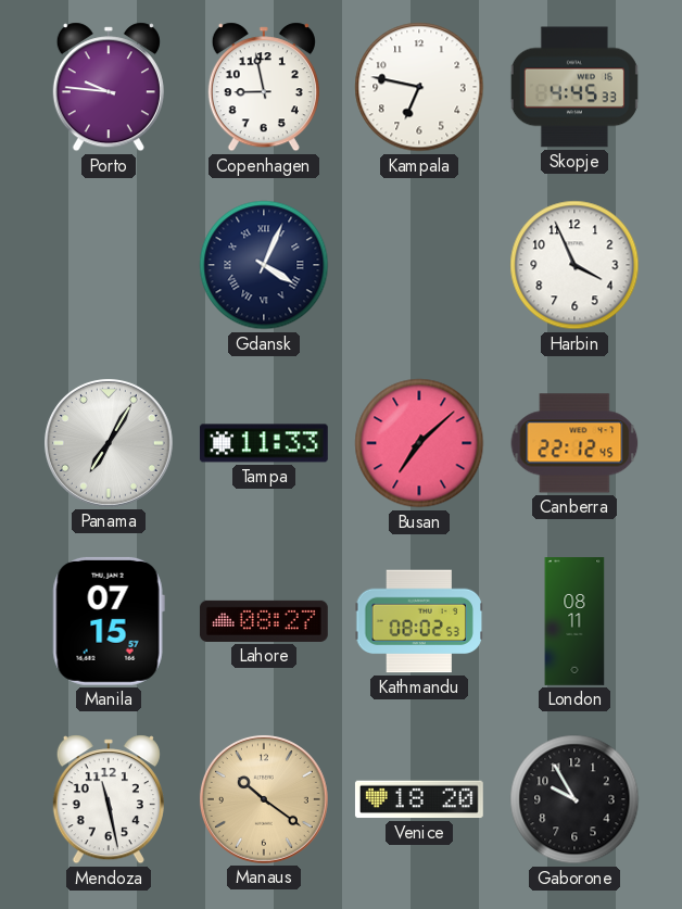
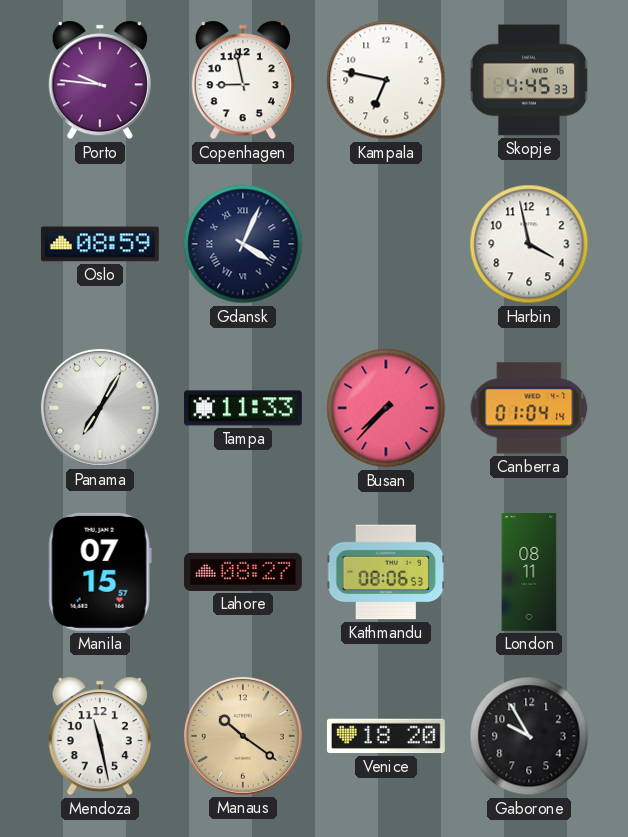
Oslo: none -> 08:59 (100, 244)
Harbin: 3:56 -> 3:58 (529, 244)
Busan: 7:08 -> 7:37 (386, 408)
Canberra: 22:12 -> 01:04 (529, 408)
Kathmandu: 08:02 -> 08:06 (386, 572)
